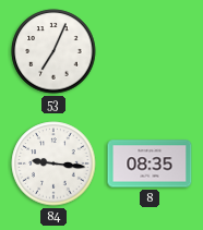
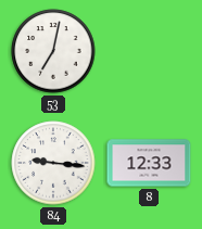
53: 7:04 -> 7:02 (53, 51)
8: 08:35 -> 12:33 (149, 163)
